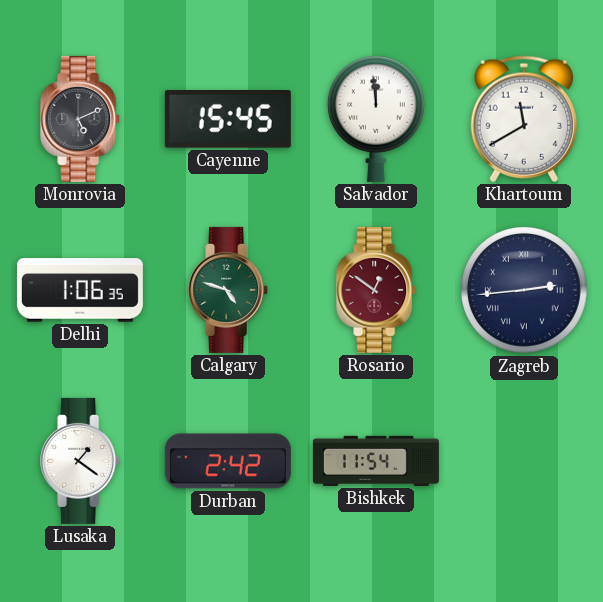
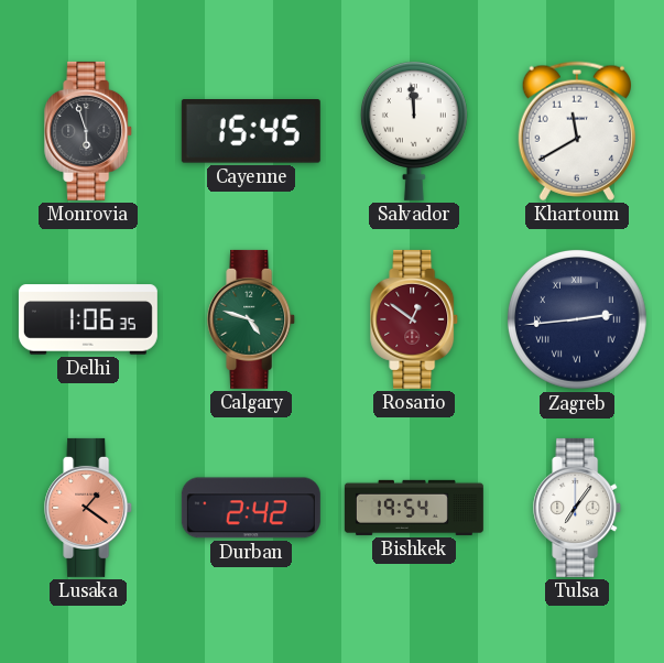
Monrovia: 5:11 -> 5:57 (89, 131)
Lusaka dial: white -> salmon (89, 508)
Bishkek: 11:54 -> 19:54 (414, 508)
Tulsa: none -> 7:06 (578, 508)
